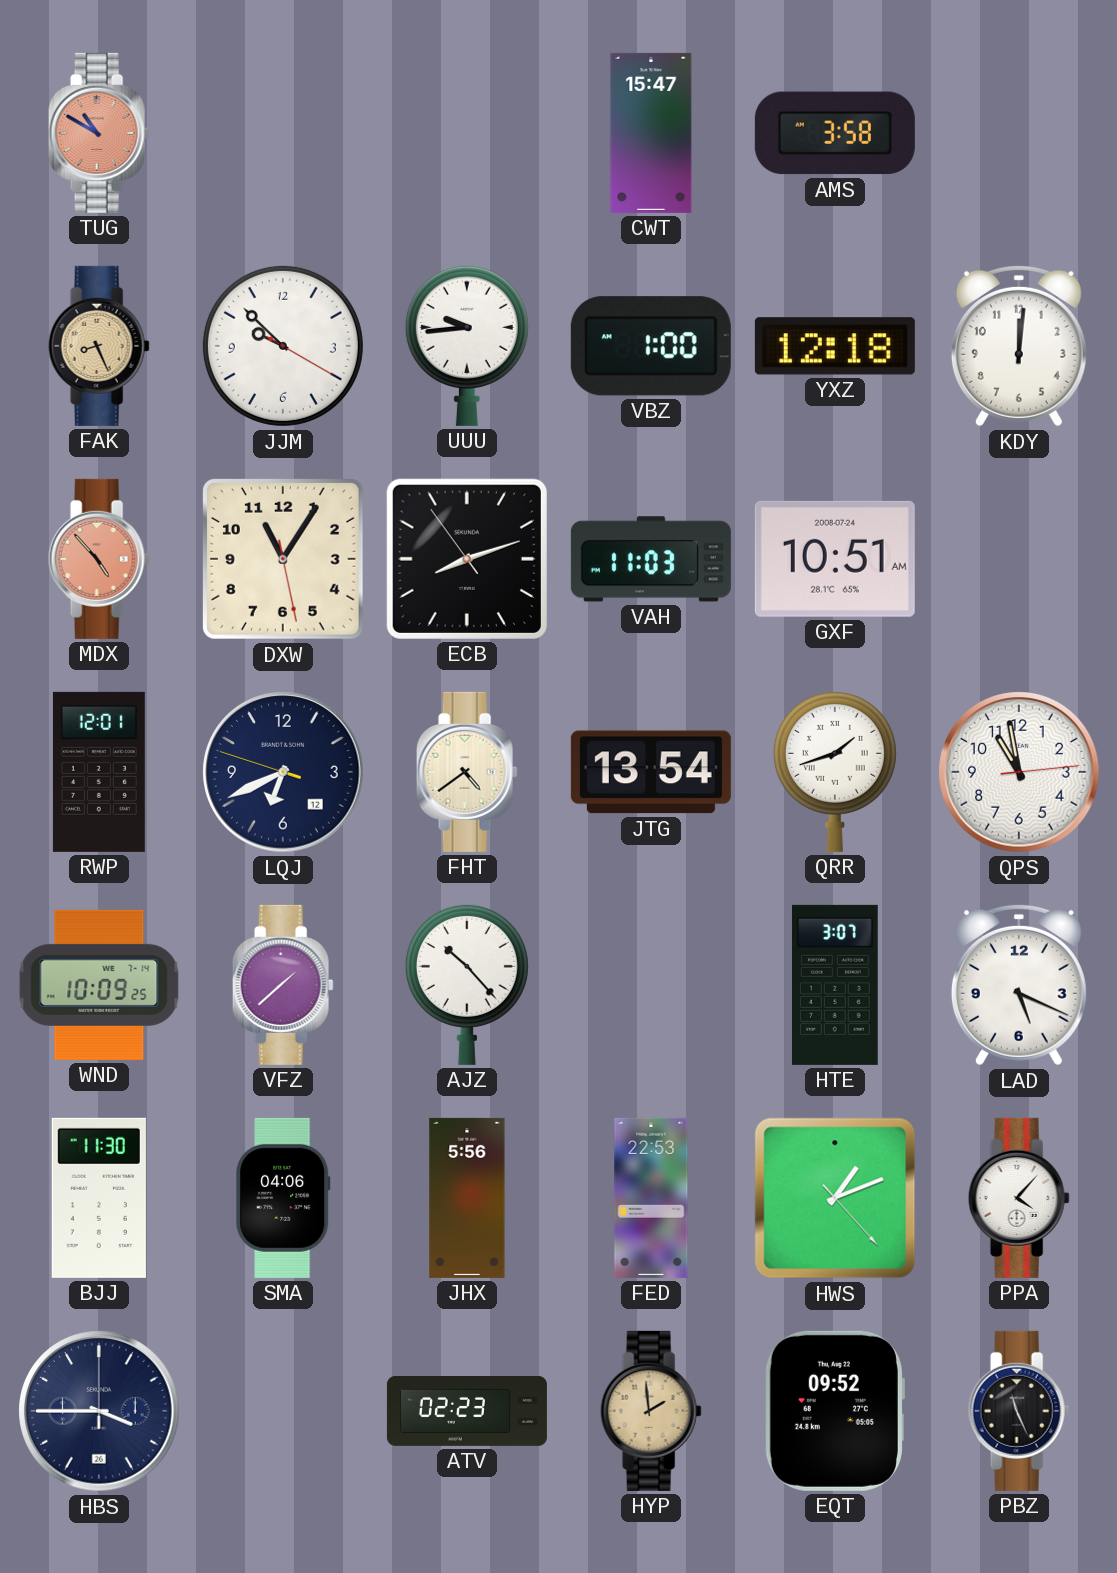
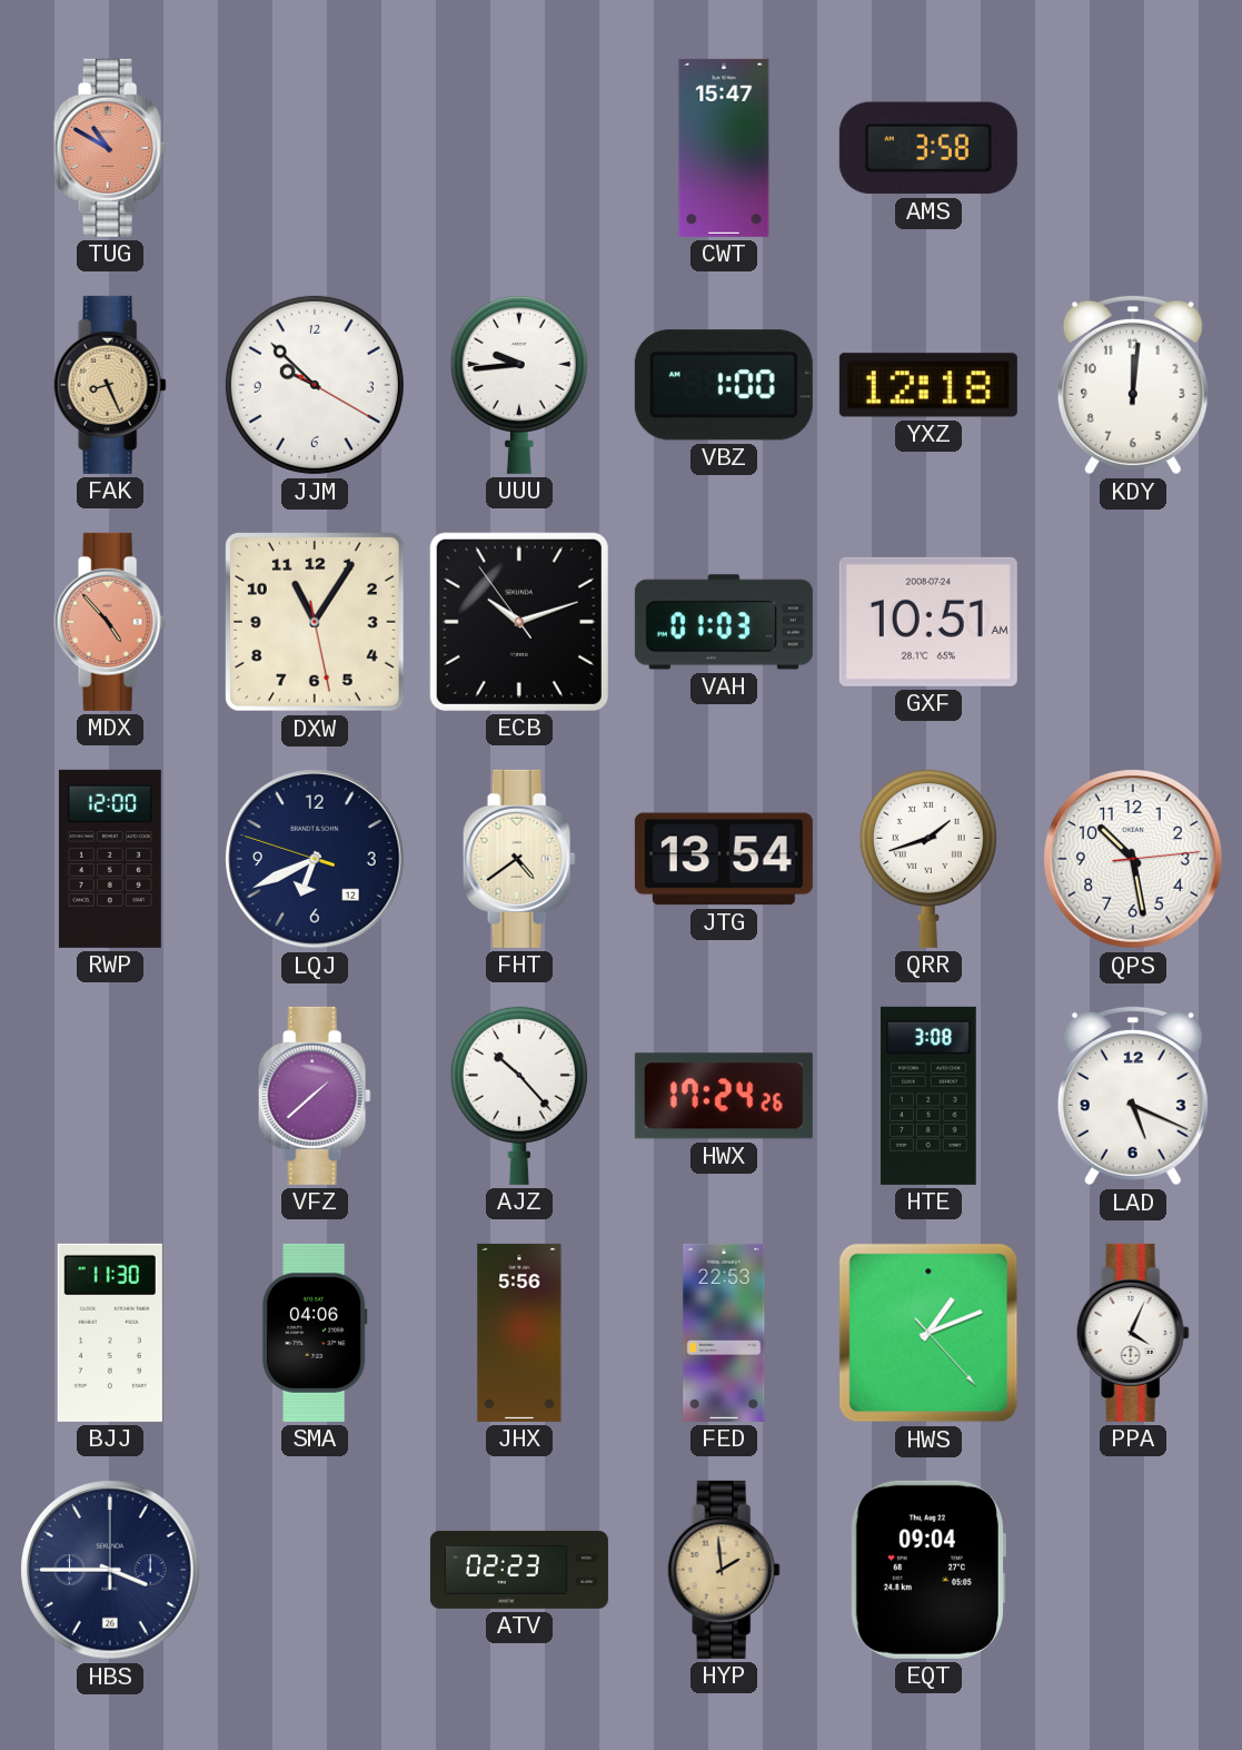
ECB: 8:11 -> 10:11 (519, 622)
VAH: 11:03 -> 01:03 (724, 622)
RWP: 12:01 -> 12:00 (110, 859)
QPS: 10:58 -> 10:28 (1133, 859)
WND: 10:09 -> none (99, 985)
HWX: none -> 17:24 (724, 1096)
HTE: 3:07 -> 3:08 (928, 1096)
PPA: 4:07 -> 4:04 (1133, 1333)
EQT: 09:52 -> 09:04 (927, 1570)
PBZ: 11:26 -> none (1019, 1411)
